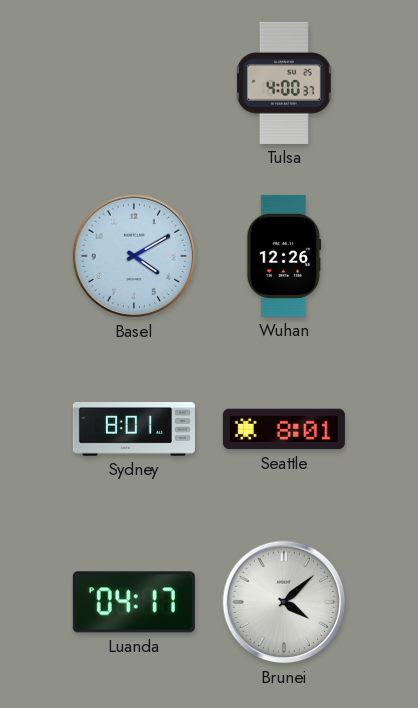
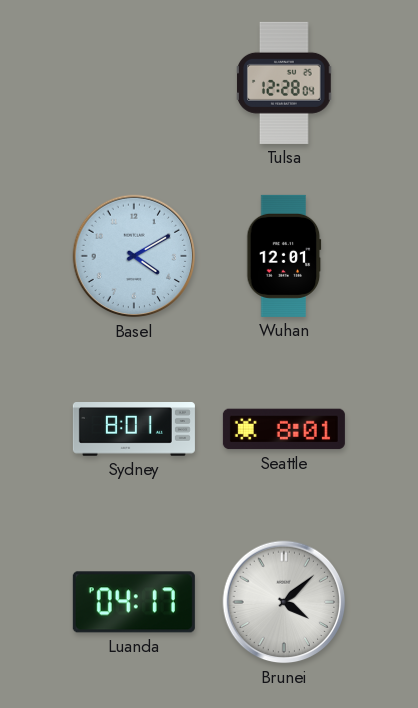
Tulsa: 4:00 -> 12:28 (284, 83)
Wuhan: 12:26 -> 12:01 (284, 256)
